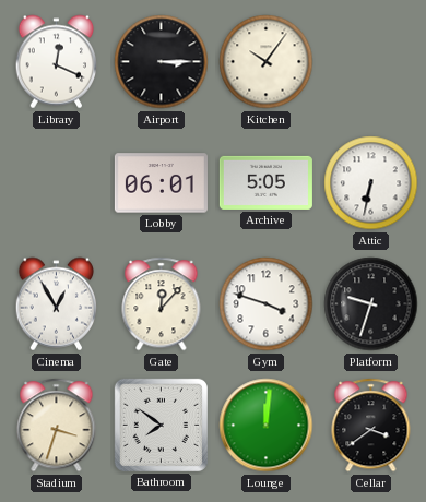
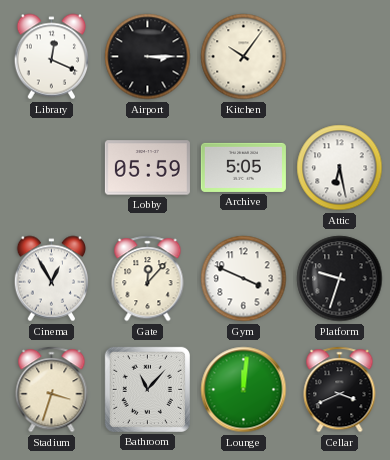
Lobby: 06:01 -> 05:59 (147, 168)
Attic: 6:32 -> 6:28 (340, 168)
Gym: 3:48 -> 3:49 (244, 279)
Bathroom: 7:51 -> 11:07 (147, 389)
Cellar: 3:39 -> 3:41 (340, 390)
